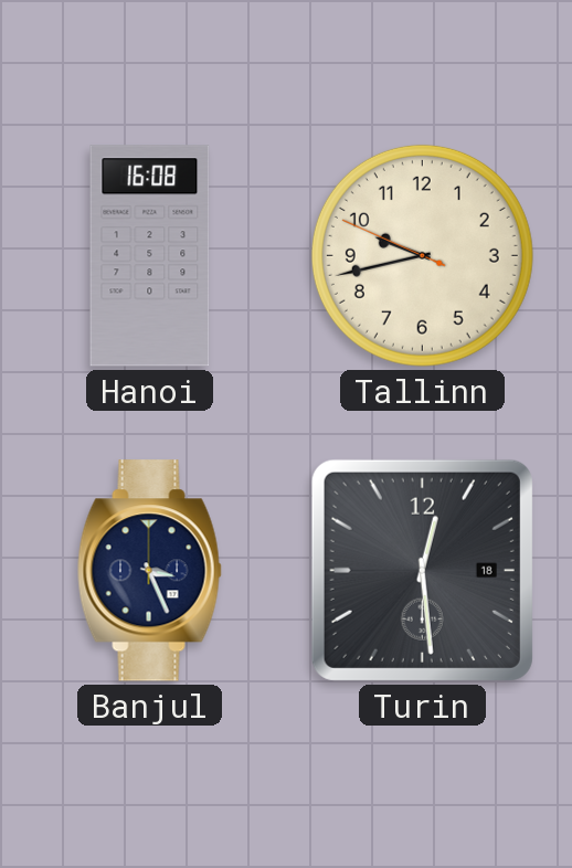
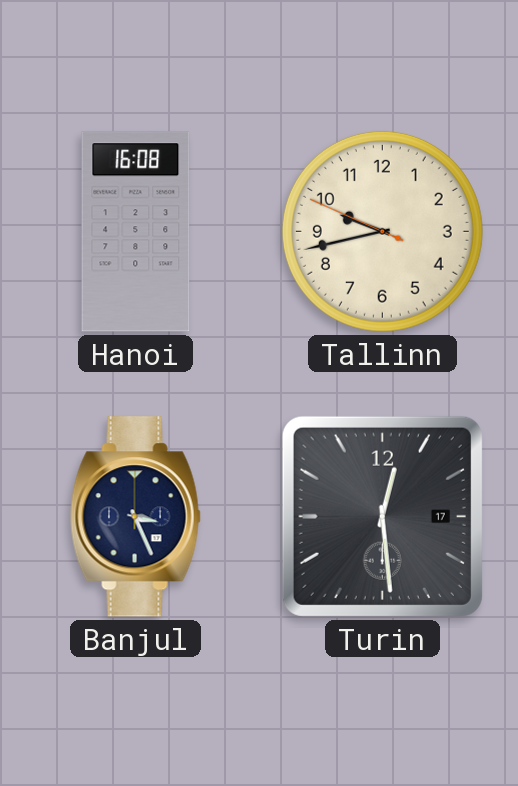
Turin date: 18 -> 17 (382, 516)
